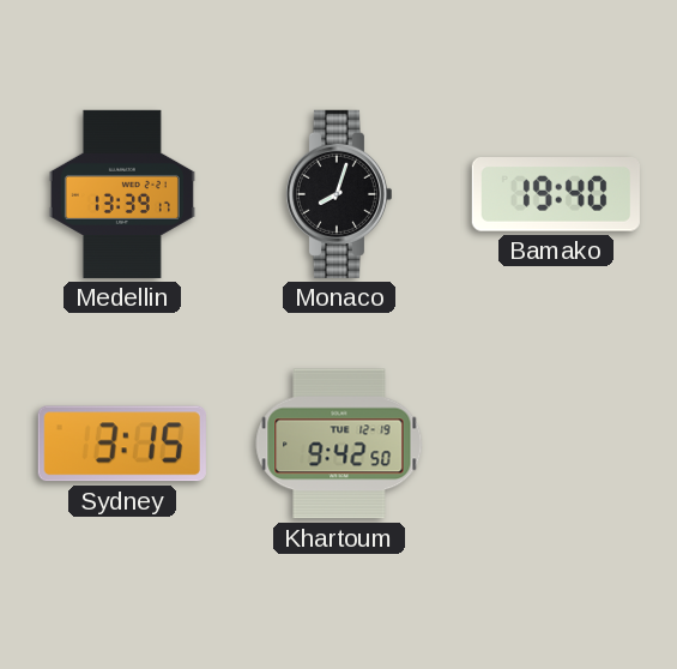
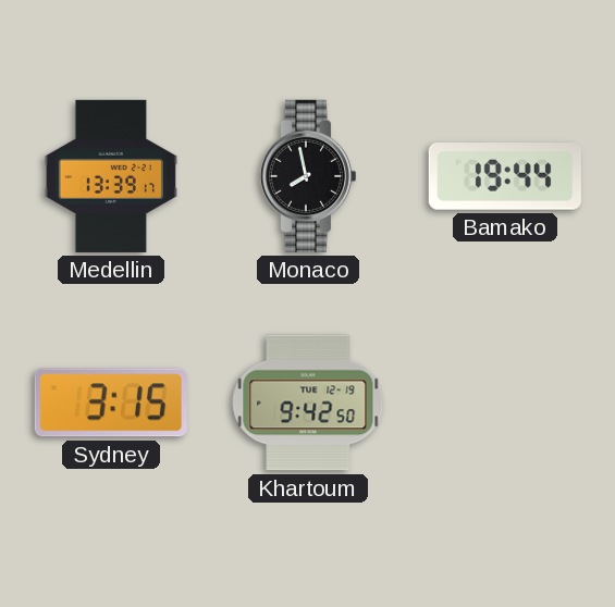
Monaco: 8:03 -> 7:58 (307, 176)
Bamako: 19:40 -> 19:44 (505, 177)
